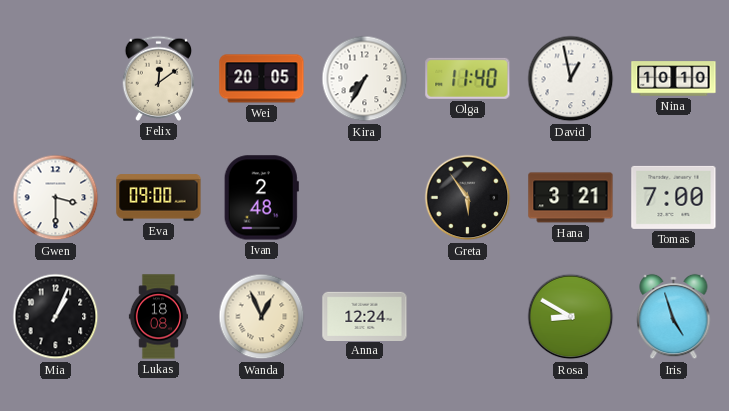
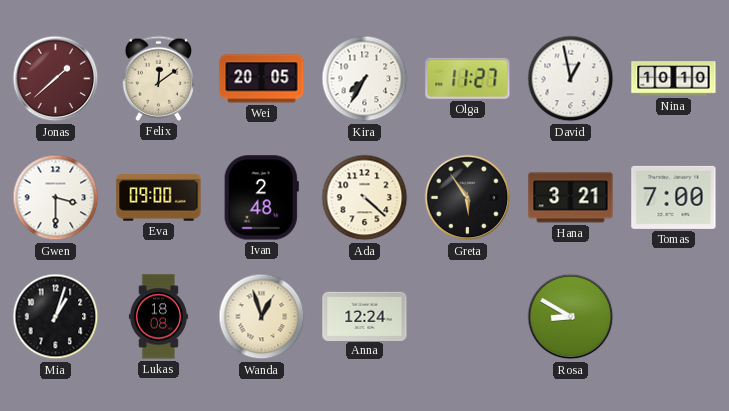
Jonas: none -> 1:38 (56, 79)
Olga: 11:40 -> 11:27 (468, 78)
Ada: none -> 4:22 (365, 198)
Mia: 1:04 -> 1:03 (56, 317)
Wanda: 12:56 -> 12:57 (262, 317)
Iris: 4:57 -> none (674, 317)
